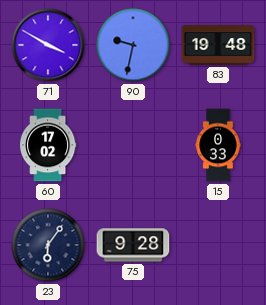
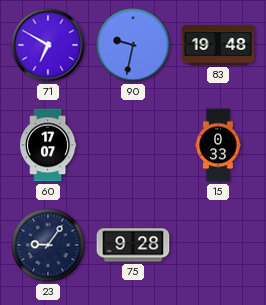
71: 3:50 -> 6:50 (48, 45)
60: 17:02 -> 17:07 (48, 145)
23: 6:06 -> 9:06 (48, 245)
